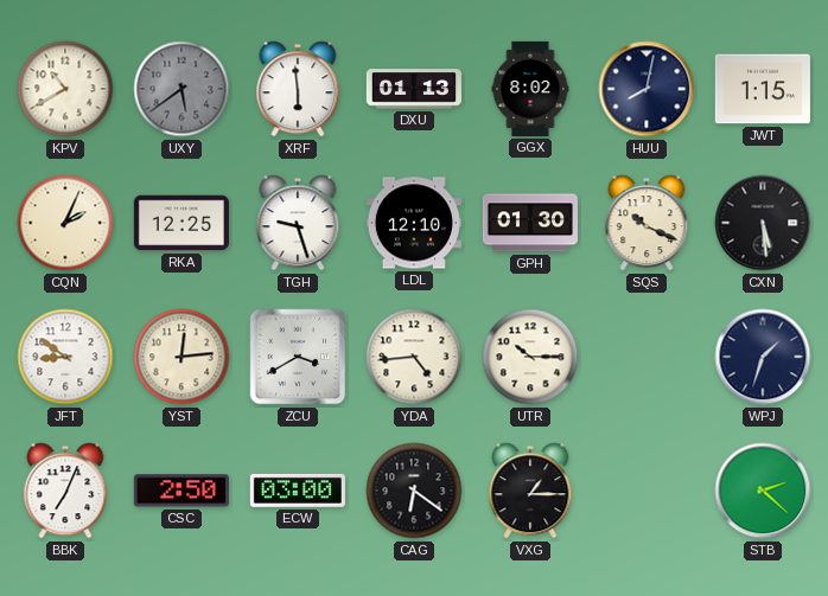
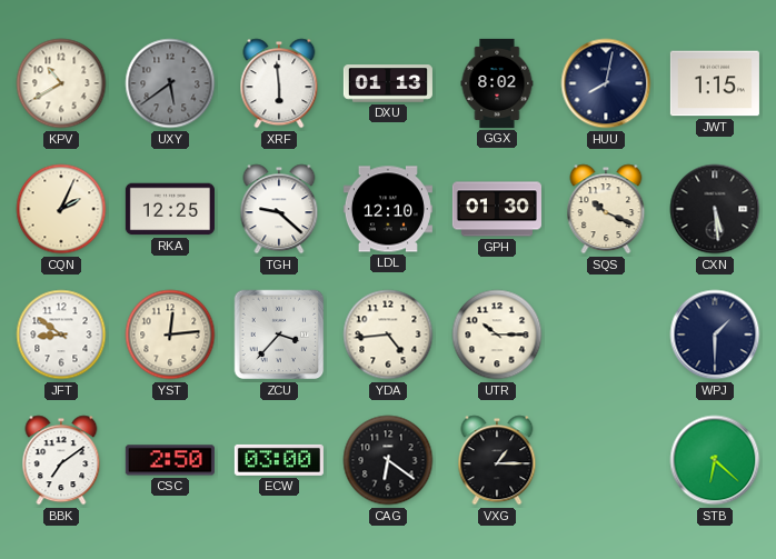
TGH: 9:27 -> 9:22 (279, 209)
ZCU: 3:40 -> 3:37 (279, 335)
WPJ: 1:33 -> 1:30 (715, 335)
BBK: 7:04 -> 7:09 (61, 460)
STB: 2:22 -> 6:22 (715, 460)
